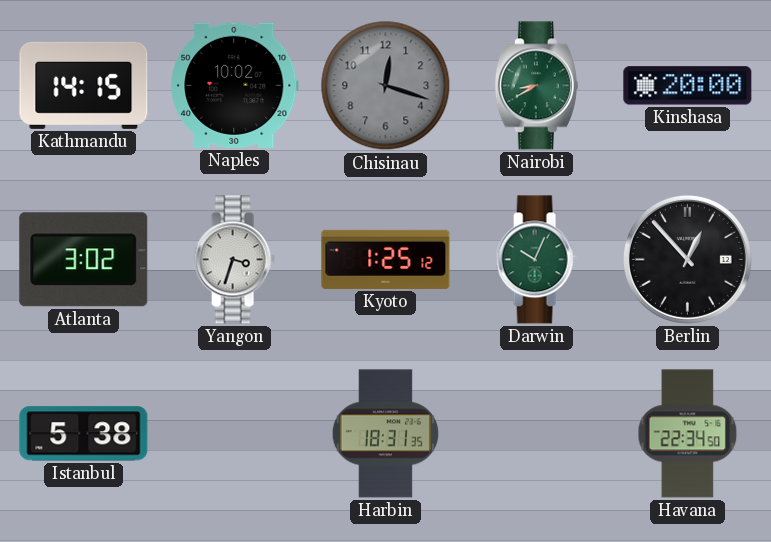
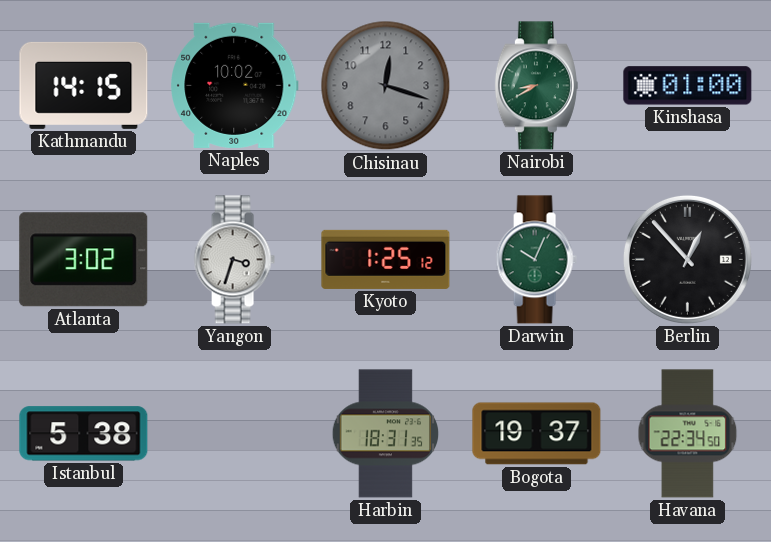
Kinshasa: 20:00 -> 01:00 (688, 86)
Bogota: none -> 19:37 (537, 434)
